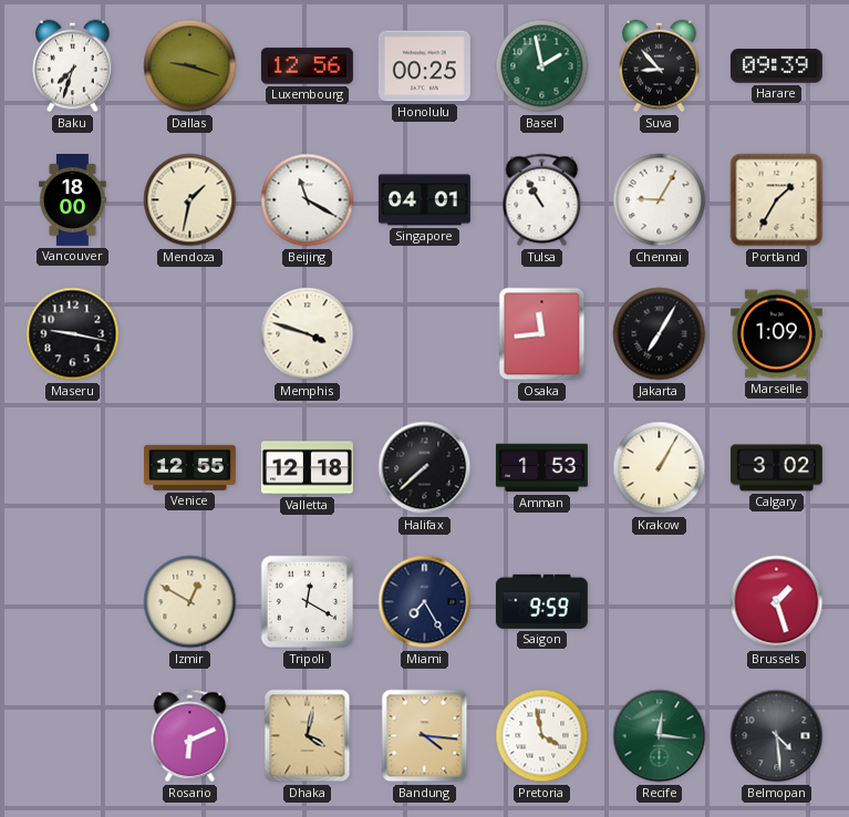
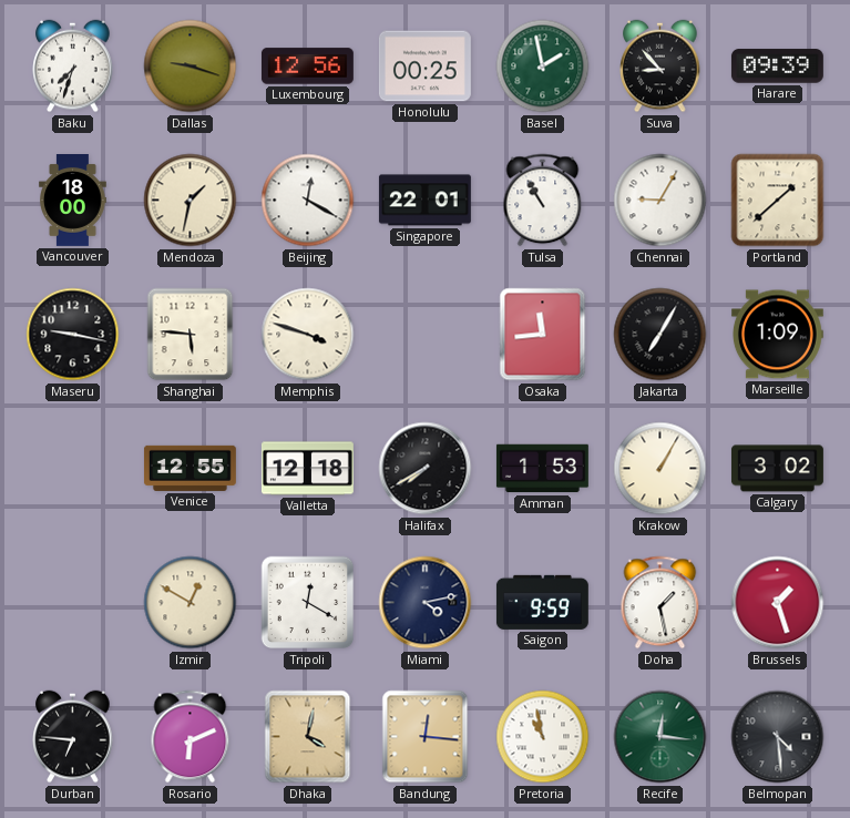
Beijing: 11:20 -> 12:20 (308, 201)
Singapore: 04:01 -> 22:01 (424, 201)
Portland: 1:35 -> 1:38 (778, 201)
Shanghai: none -> 5:46 (191, 335)
Halifax: 7:38 -> 7:40 (426, 469)
Miami: 7:25 -> 4:13 (426, 603)
Doha: none -> 1:28 (660, 603)
Durban: none -> 6:46 (73, 737)
Bandung: 4:16 -> 12:16 (426, 737)
Pretoria: 3:58 -> 10:58 (543, 737)
